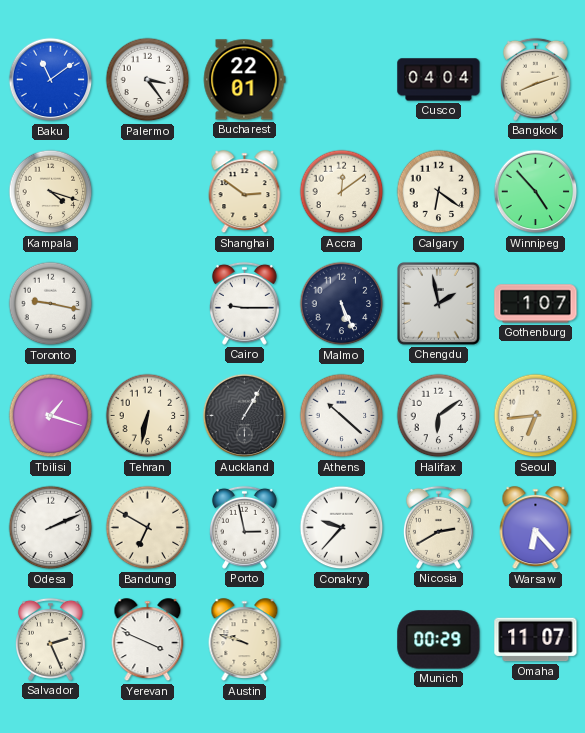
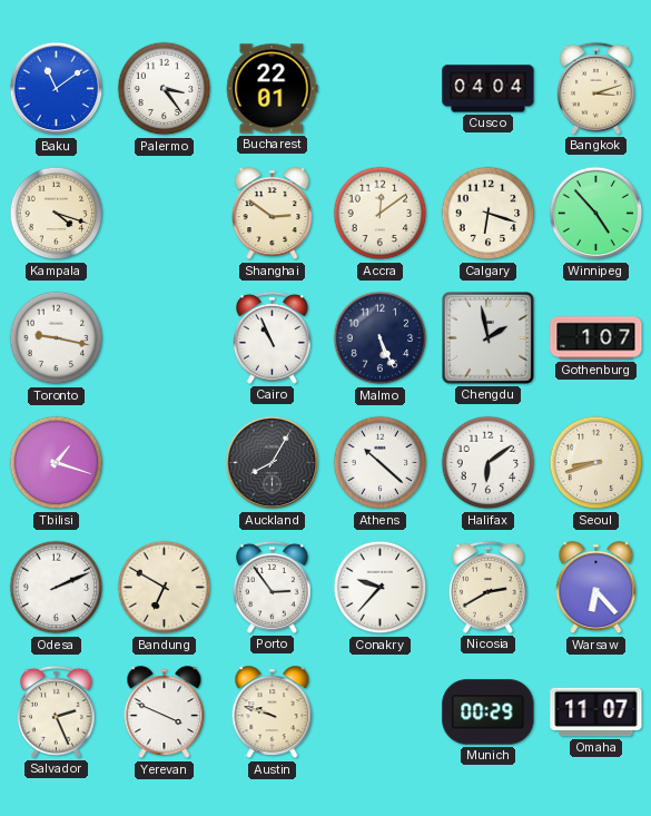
Bangkok: 8:12 -> 3:12 (595, 88)
Calgary: 6:21 -> 6:18 (489, 214)
Cairo: 9:15 -> 10:56 (272, 337)
Tehran: 6:32 -> none (148, 416)
Auckland: 1:05 -> 8:05 (273, 463)
Seoul: 6:44 -> 8:42 (596, 463)
Porto: 2:58 -> 2:54 (272, 587)
